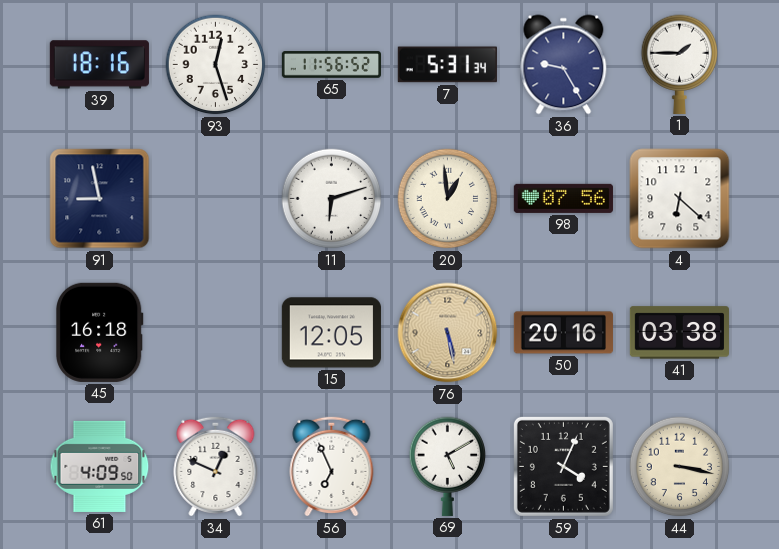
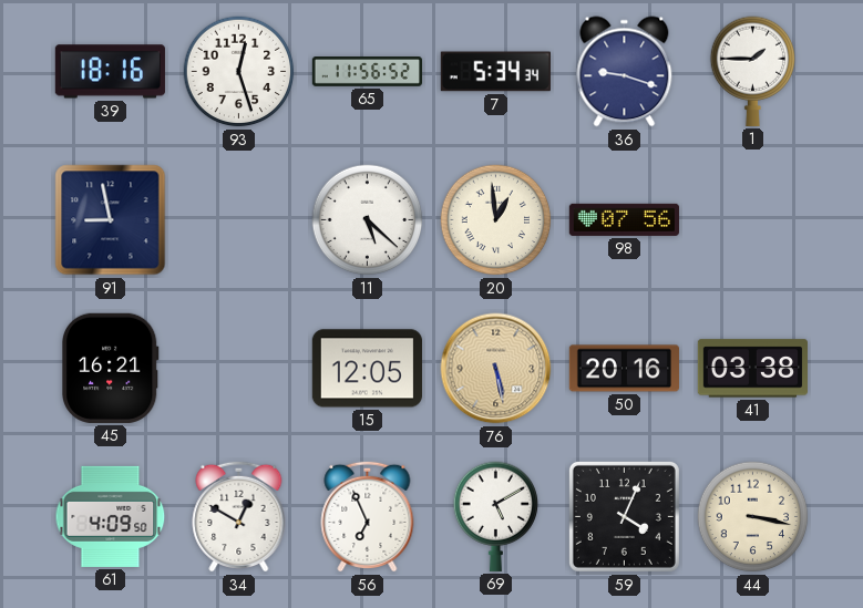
7: 5:31 -> 5:34 (495, 72)
36: 9:25 -> 9:18 (625, 72)
11: 6:12 -> 5:22 (368, 220)
4: 6:22 -> none (680, 199)
45: 16:18 -> 16:21 (111, 368)
34: 12:49 -> 12:50 (239, 516)
